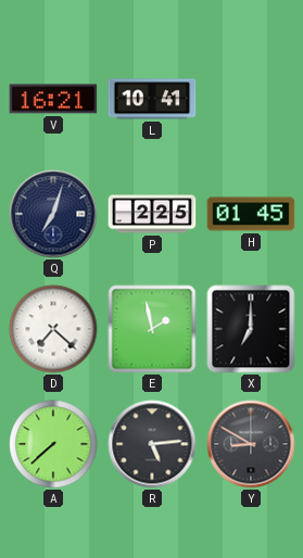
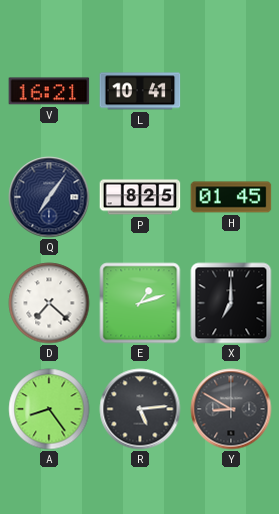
Q: 7:03 -> 7:06 (49, 197)
P: 2:25 -> 8:25 (140, 197)
E: 1:58 -> 1:12 (140, 303)
A: 7:38 -> 8:24 (49, 409)
